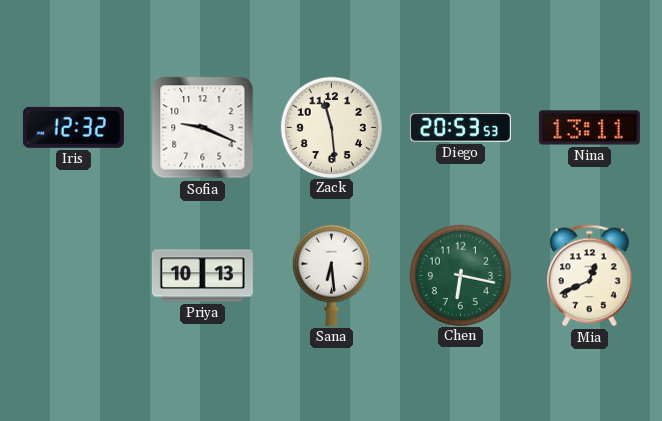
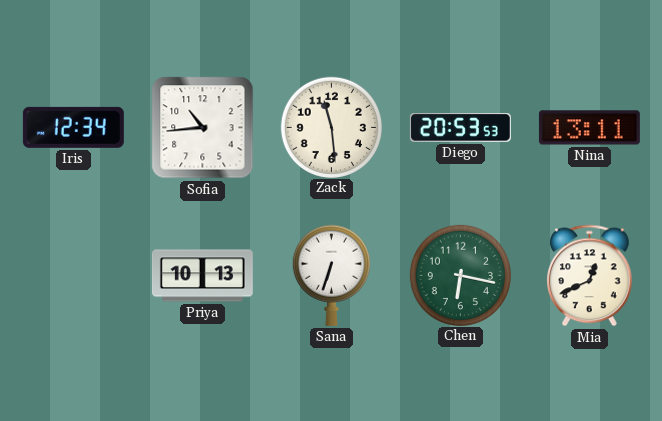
Iris: 12:32 -> 12:34 (73, 127)
Sofia: 9:19 -> 10:44 (203, 128)
Sana: 6:29 -> 6:33 (331, 275)
